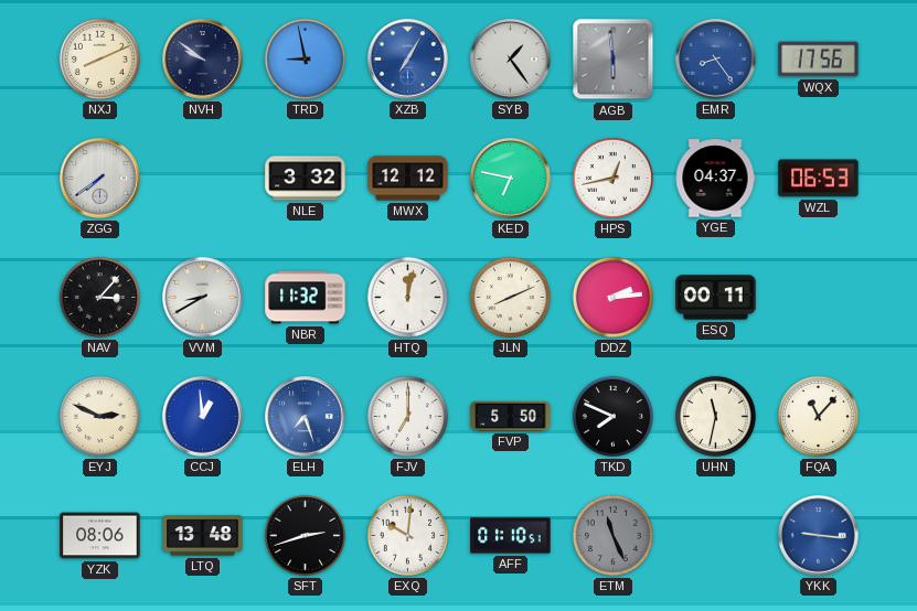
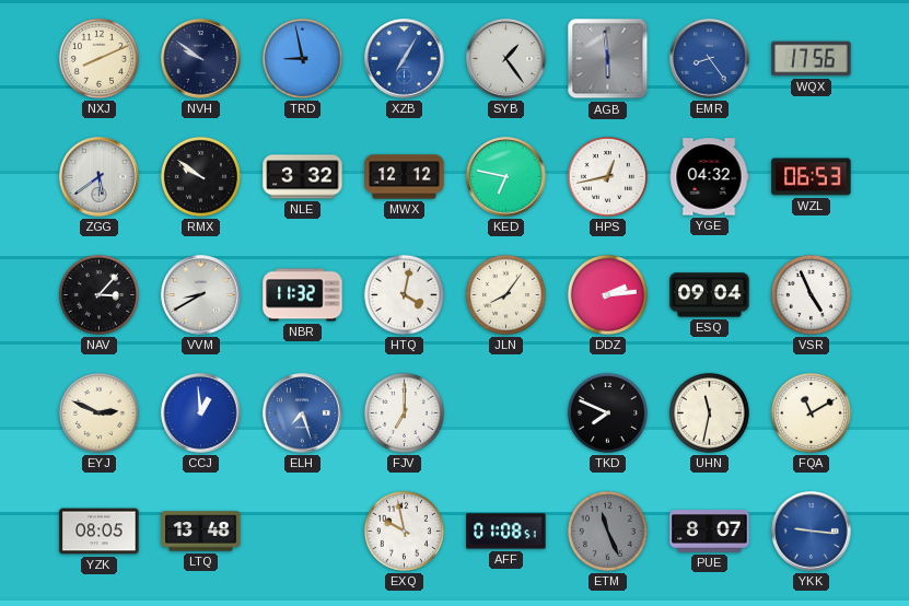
ZGG: 7:39 -> 5:39 (100, 177)
RMX: none -> 9:51 (200, 176)
YGE: 04:37 -> 04:32 (709, 177)
HTQ: 12:02 -> 4:02 (404, 294)
JLN: 8:11 -> 8:06 (505, 294)
ESQ: 00:11 -> 09:04 (710, 295)
VSR: none -> 4:56 (811, 294)
FVP: 5:50 -> none (511, 416)
FQA: 11:07 -> 11:10 (811, 412)
YZK: 08:06 -> 08:05 (100, 532)
SFT: 2:42 -> none (305, 535)
EXQ: 10:01 -> 9:58 (404, 531)
AFF: 01:10 -> 01:08 (506, 532)
PUE: none -> 8:07 (710, 532)
